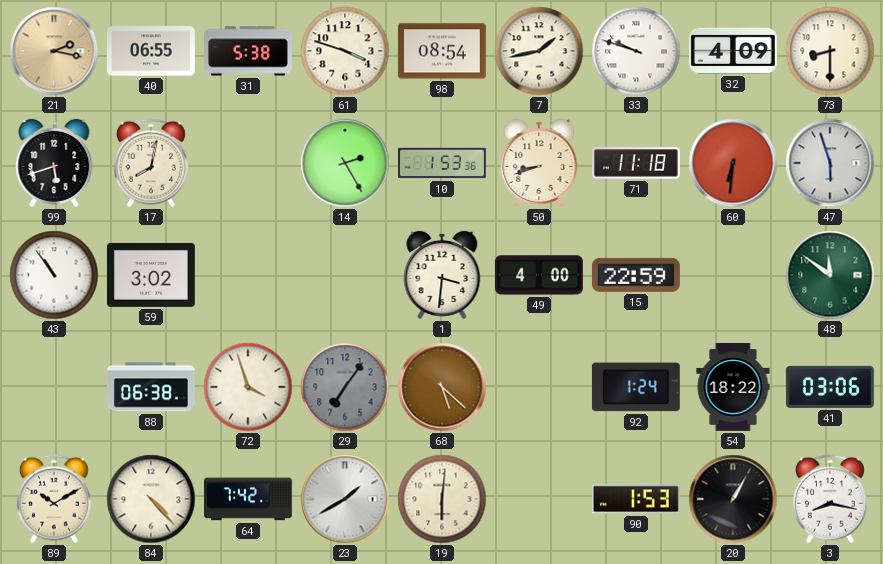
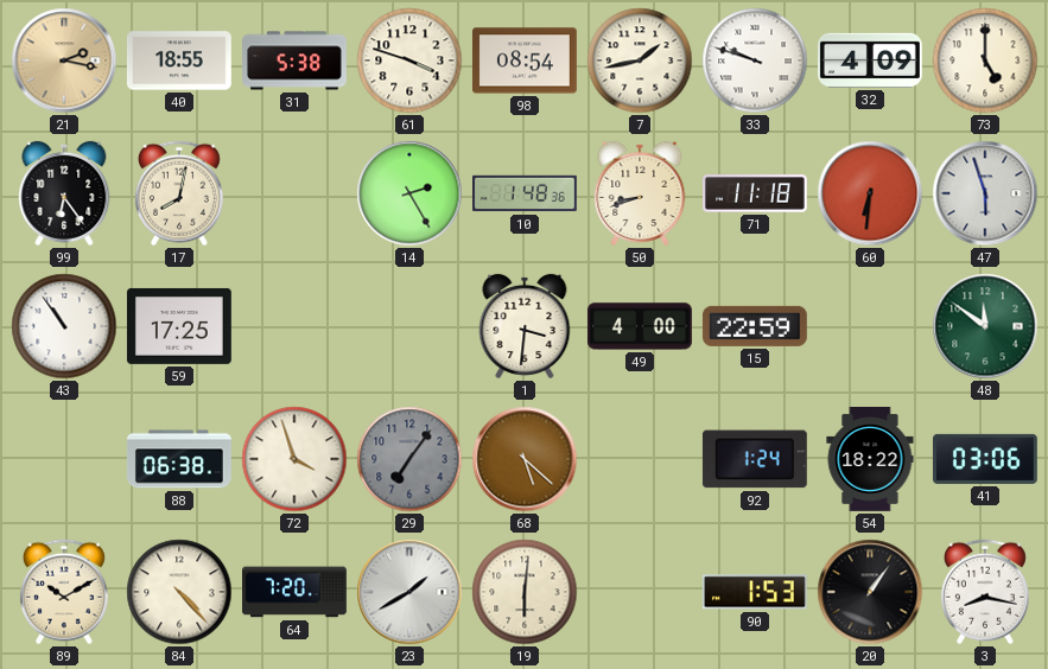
40: 06:55 -> 18:55 (179, 60)
73: 8:30 -> 5:00 (985, 60)
99: 5:42 -> 6:24 (64, 193)
10: 1:53 -> 1:48 (526, 193)
59: 3:02 -> 17:25 (179, 326)
64: 7:42 -> 7:20 (296, 592)
20: 1:05 -> 1:06 (870, 592)
